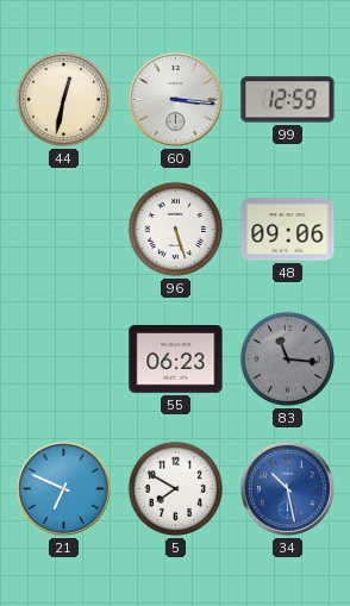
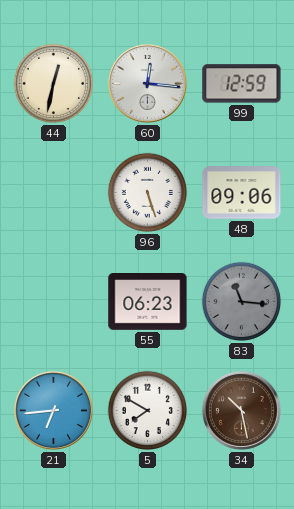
60: 3:16 -> 12:16 (147, 83)
21: 6:49 -> 6:44 (53, 410)
34 dial: blue -> brown (241, 410)
